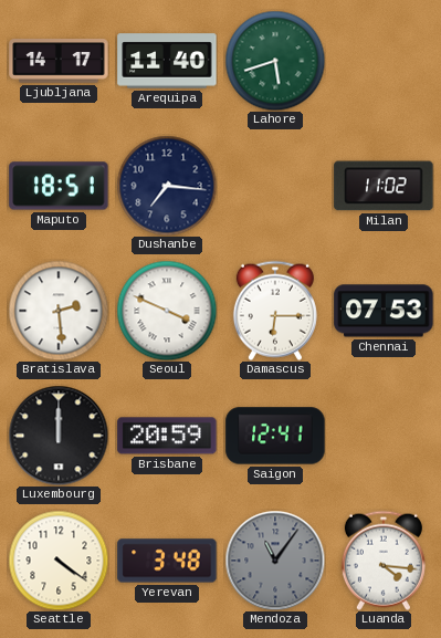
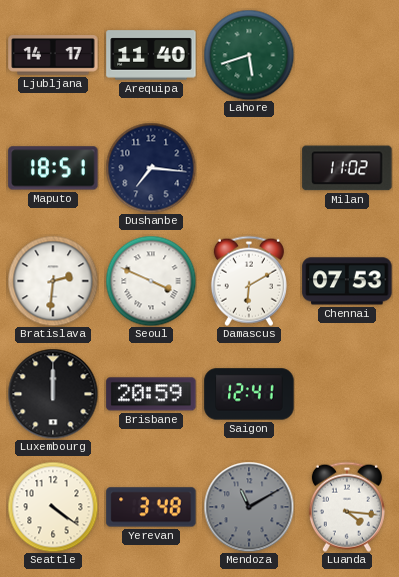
Bratislava: 2:29 -> 2:31 (53, 281)
Damascus: 6:15 -> 6:10 (249, 281)
Mendoza: 11:06 -> 11:10 (249, 507)
